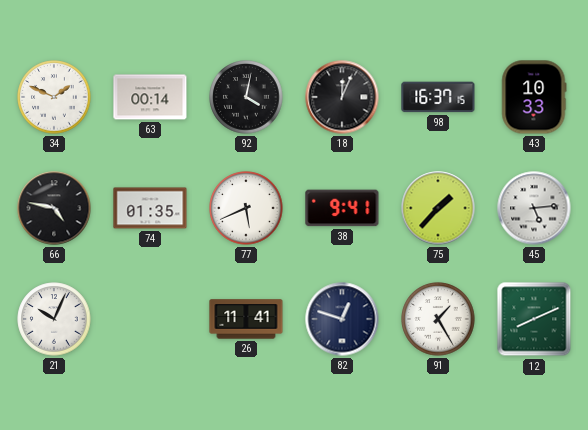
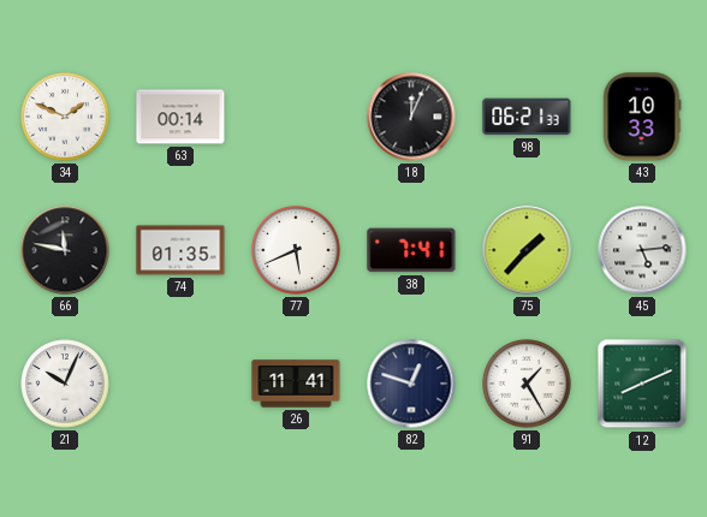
92: 4:02 -> none (246, 97)
98: 16:37 -> 06:21 (527, 117)
66: 4:47 -> 11:47 (65, 250)
38: 9:41 -> 7:41 (411, 250)
